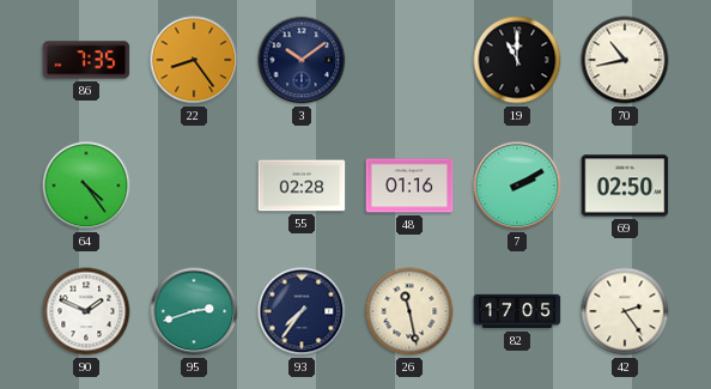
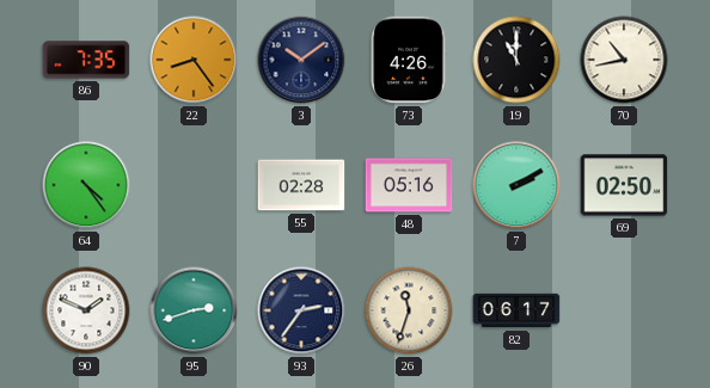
73: none -> 4:26 (409, 60)
48: 01:16 -> 05:16 (409, 185)
93: 7:36 -> 2:36 (301, 310)
26: 11:28 -> 11:33 (409, 310)
82: 17:05 -> 06:17 (516, 310)
42: 2:24 -> none (625, 311)
